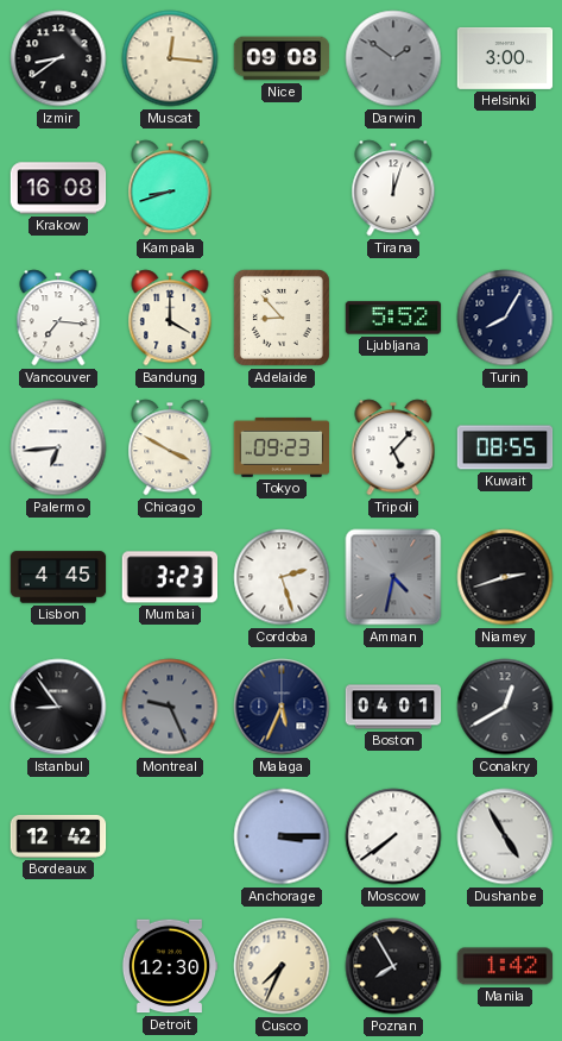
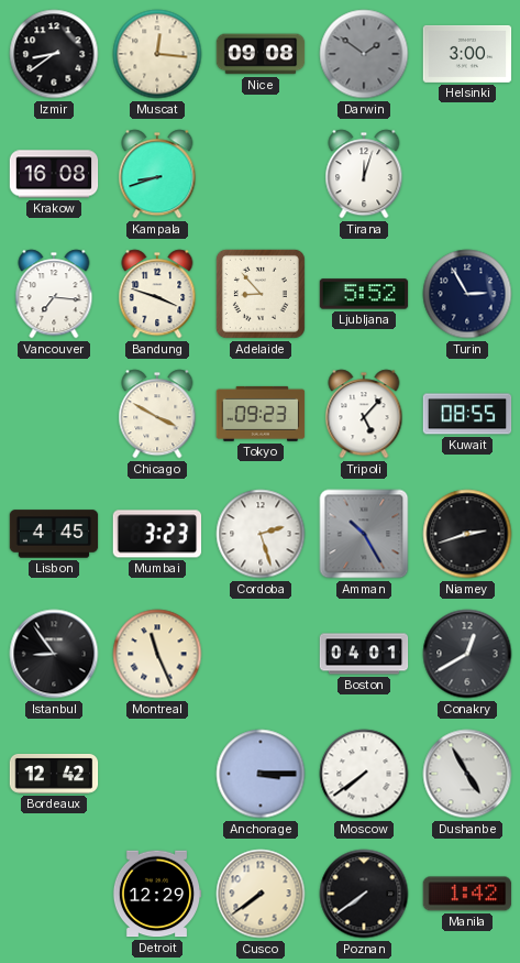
Bandung: 4:00 -> 3:48 (157, 294)
Turin: 8:05 -> 2:55 (467, 294)
Palermo: 6:44 -> none (58, 447)
Amman: 4:32 -> 10:25 (364, 534)
Montreal: 9:26 -> 11:26 (157, 654)
Montreal dial: grey -> cream (157, 654)
Malaga: 5:34 -> none (282, 707)
Detroit: 12:30 -> 12:29 (157, 894)
Cusco: 7:34 -> 7:39 (261, 894)
Poznan: 7:55 -> 7:39 (364, 894)
